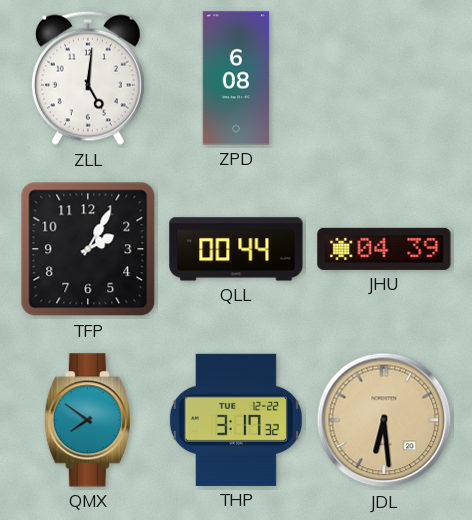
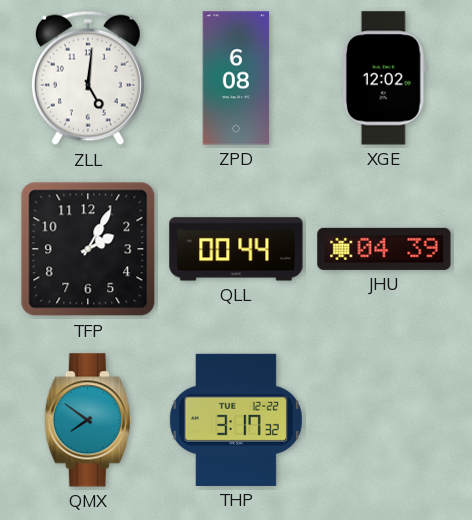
XGE: none -> 12:02 (384, 78)
JDL: 6:29 -> none (384, 420)
